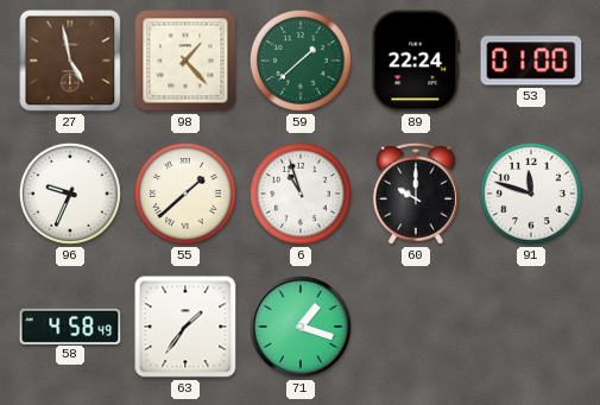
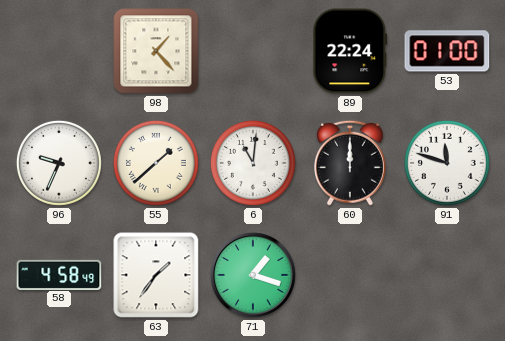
27: 4:58 -> none (70, 61)
59: 1:38 -> none (301, 61)
6: 10:57 -> 11:01 (253, 163)
60: 10:00 -> 12:00 (350, 163)
